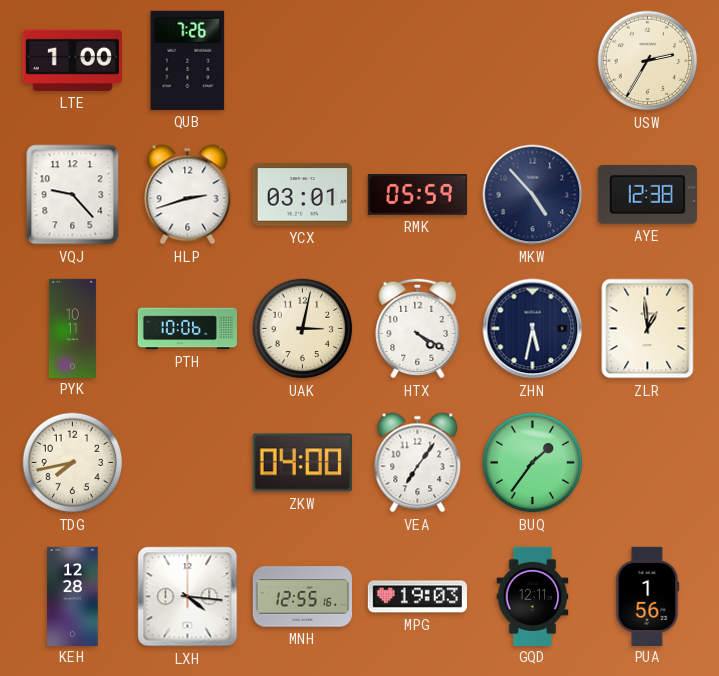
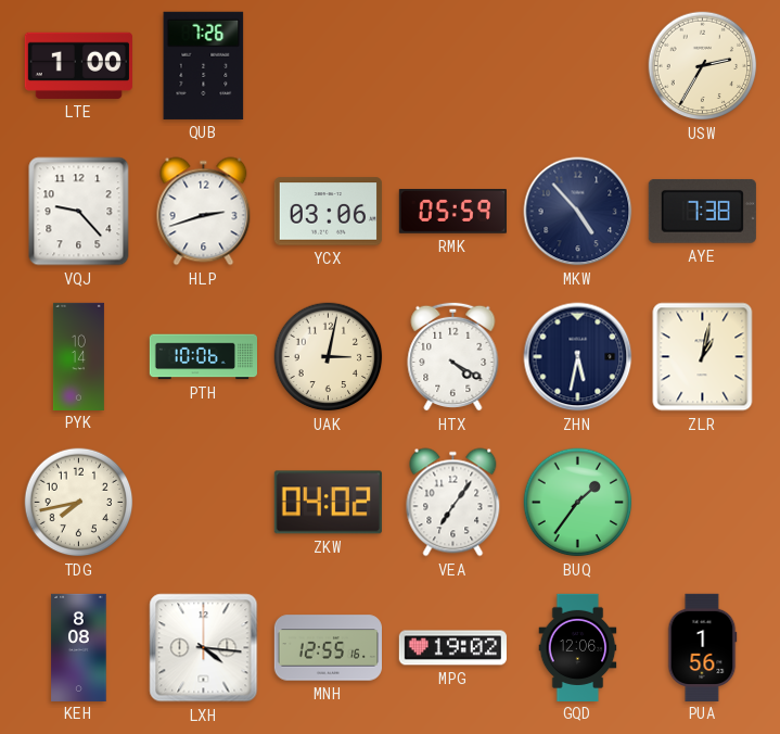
YCX: 03:01 -> 03:06 (328, 212)
AYE: 12:38 -> 7:38 (702, 211)
PYK: 10:11 -> 10:14 (78, 356)
ZLR: 12:59 -> 1:02 (703, 357)
ZKW: 04:00 -> 04:02 (328, 503)
KEH: 12:28 -> 8:08 (79, 647)
MPG: 19:03 -> 19:02 (452, 648)
GQD: 12:11 -> 12:06 (578, 647)
